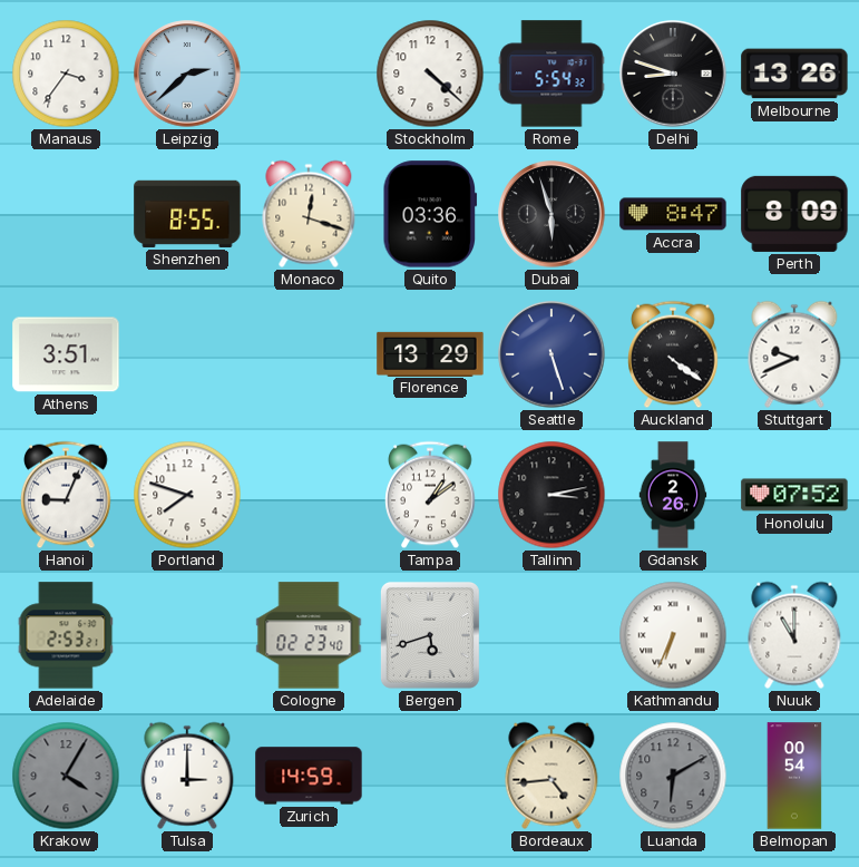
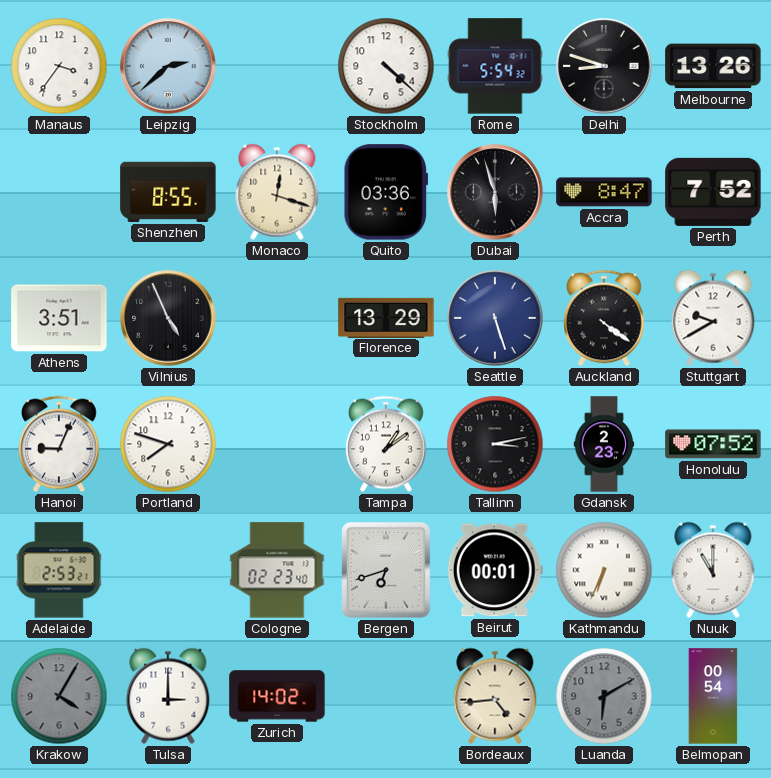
Perth: 8:09 -> 7:52 (713, 192)
Vilnius: none -> 4:56 (168, 318)
Stuttgart: 9:41 -> 9:40 (713, 318)
Gdansk: 2:26 -> 2:23 (604, 444)
Bergen: 5:42 -> 6:42 (386, 570)
Beirut: none -> 00:01 (495, 570)
Zurich: 14:59 -> 14:02 (277, 696)
